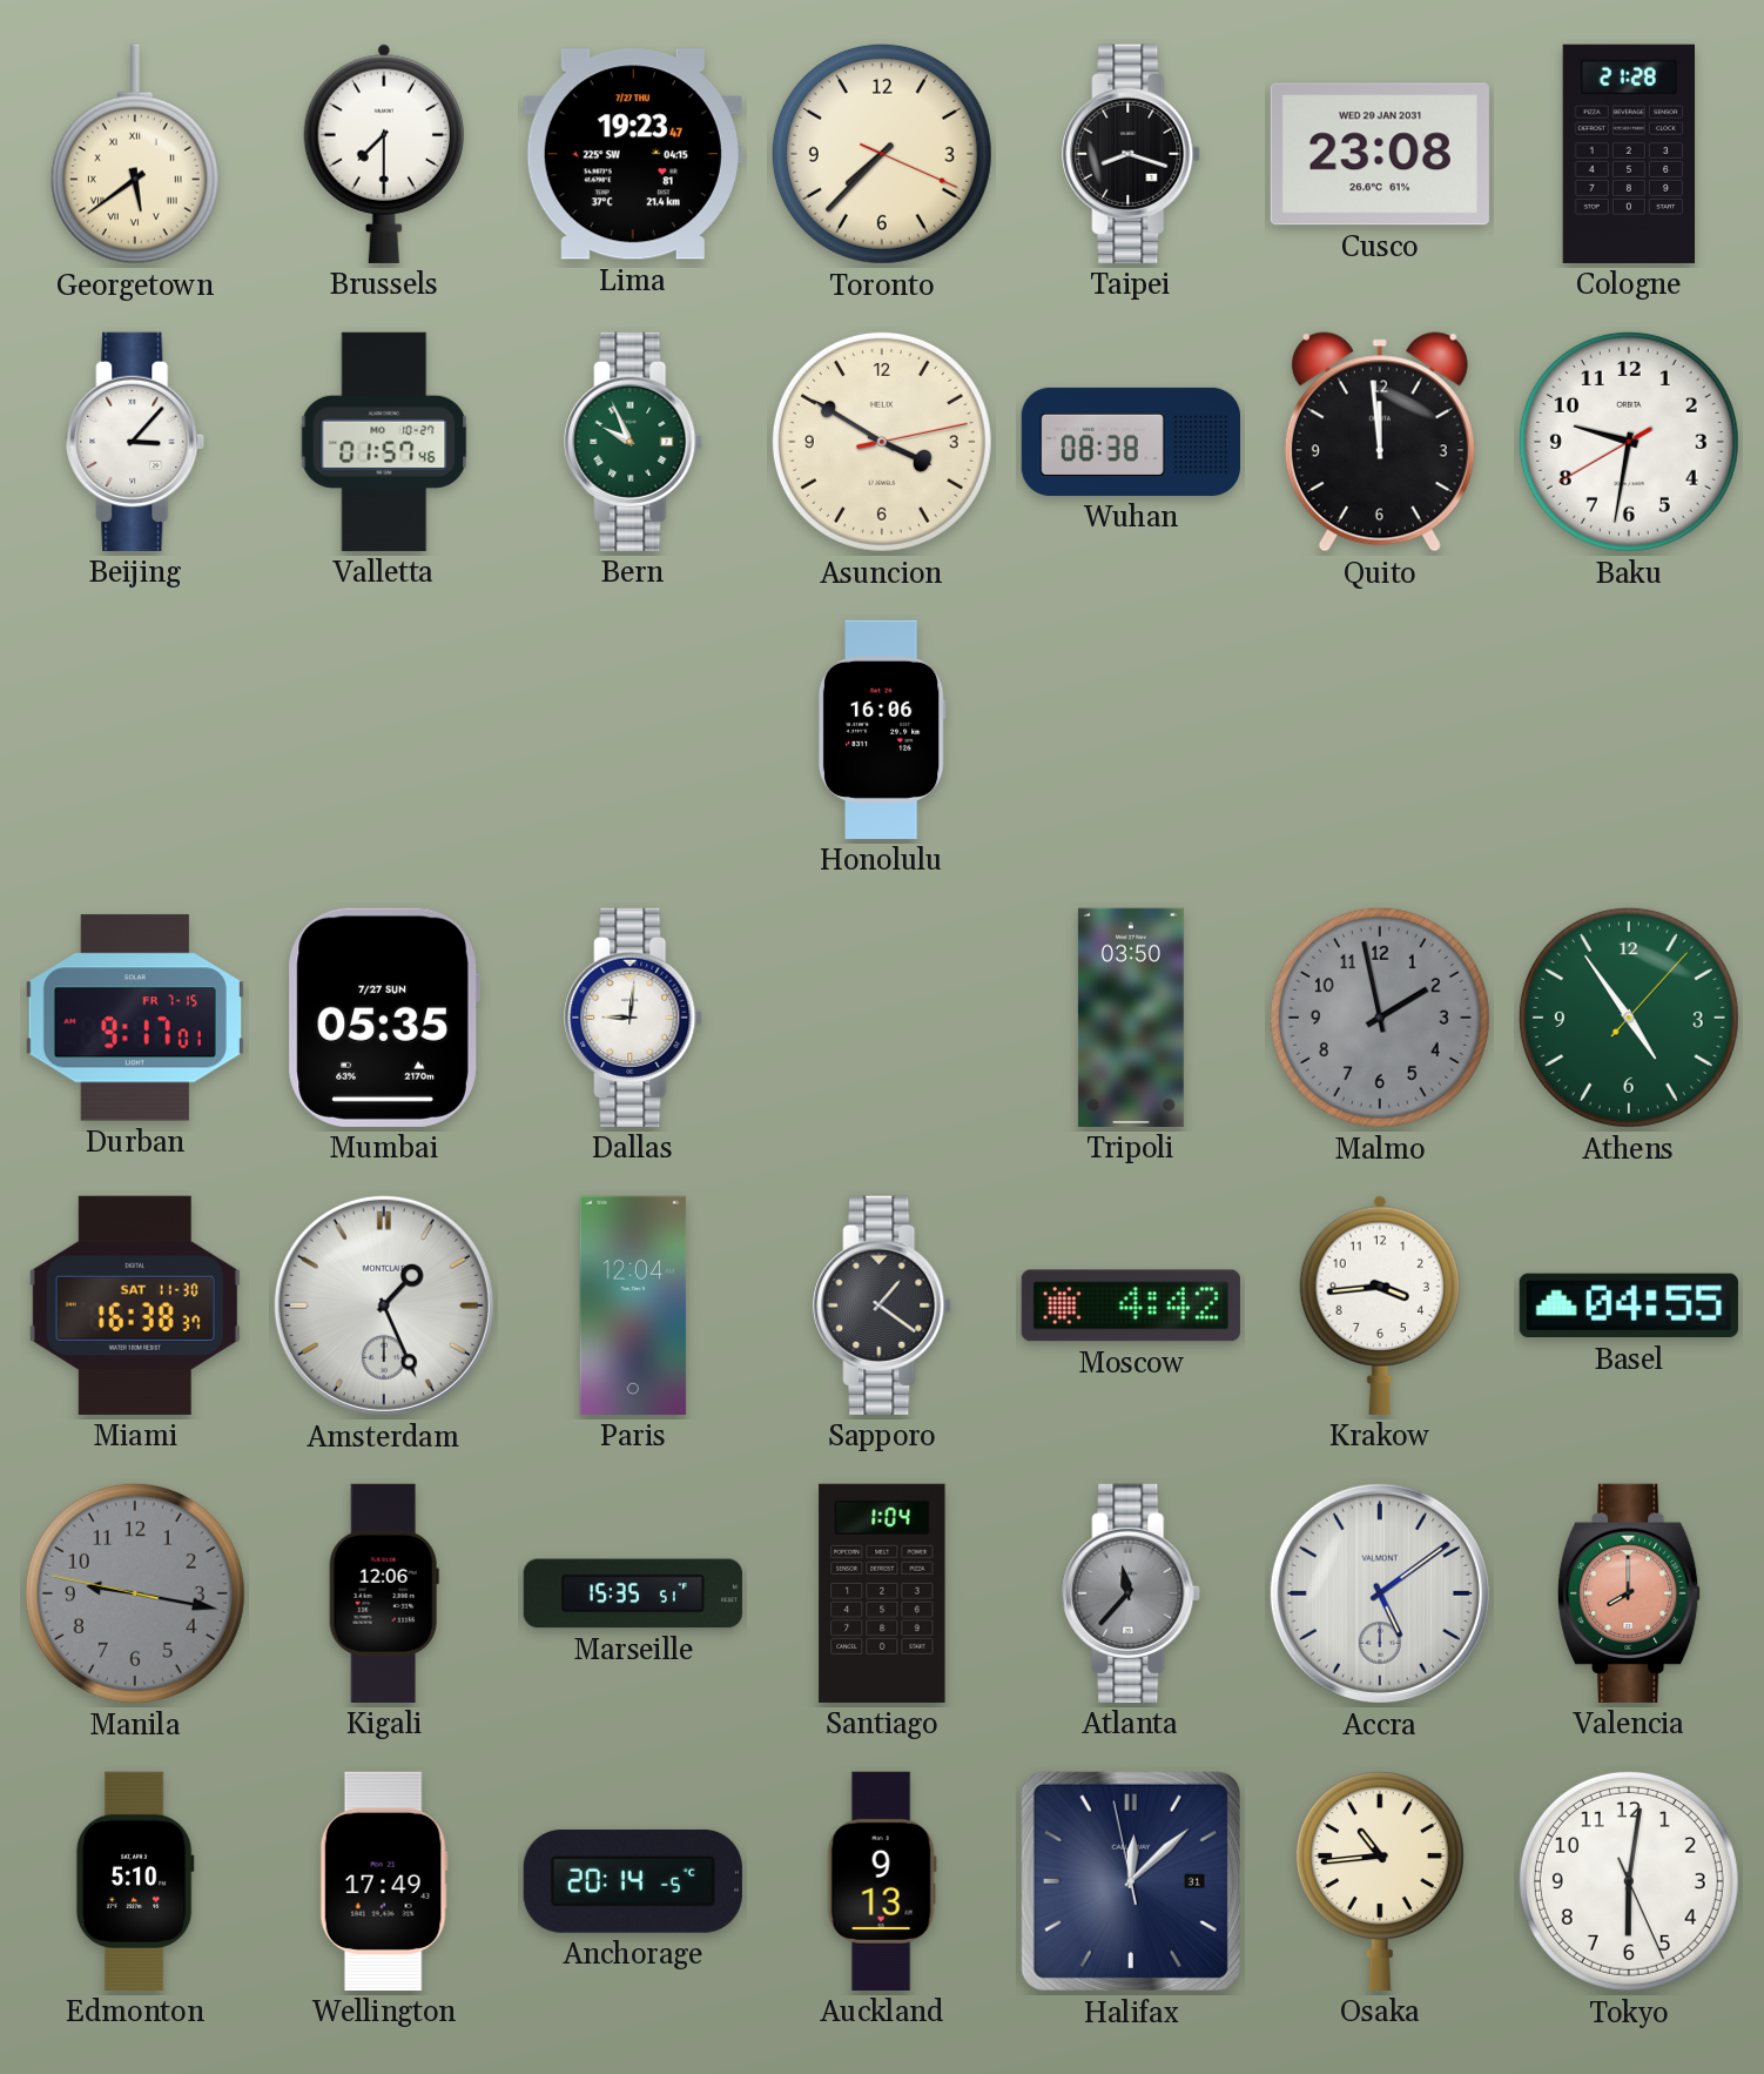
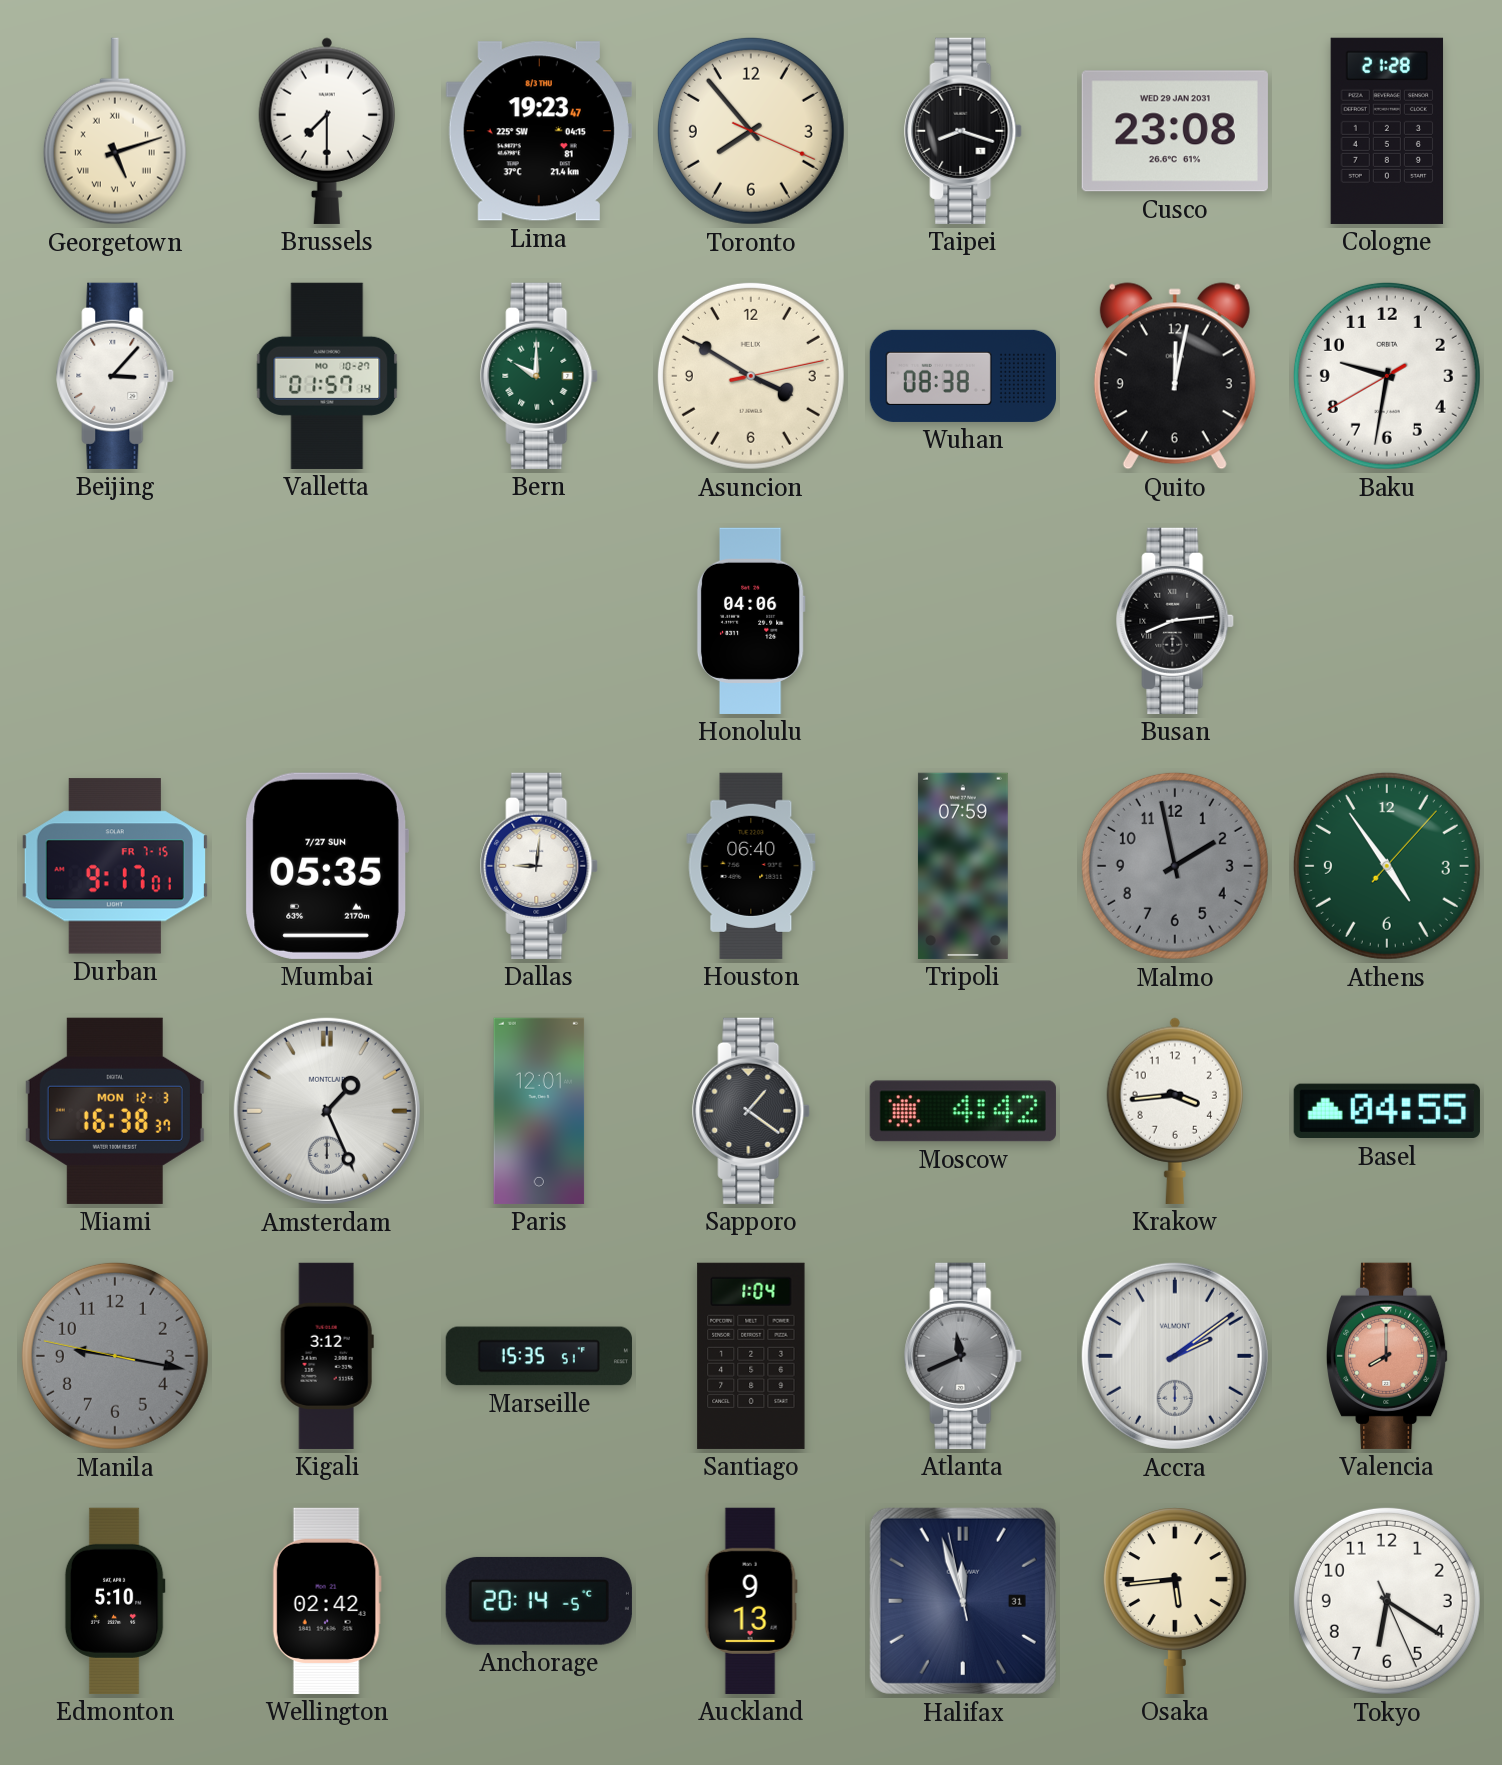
Georgetown: 5:39 -> 5:12 (115, 131)
Lima date: 7/27 THU -> 8/3 THU (539, 131)
Toronto: 7:37 -> 7:53 (751, 131)
Valletta: 01:57:46 -> 01:57:14 (327, 376)
Bern: 9:56 -> 10:00 (540, 376)
Quito: 11:59 -> 12:02 (1175, 376)
Honolulu: 16:06 -> 04:06 (751, 621)
Busan: none -> 8:14 (1176, 621)
Houston: none -> 06:40 (751, 866)
Tripoli: 03:50 -> 07:59 (963, 866)
Miami date: SAT 11-30 -> MON 12-3 (115, 1111)
Paris: 12:04 -> 12:01 (539, 1111)
Kigali: 12:06 -> 3:12 (327, 1356)
Atlanta: 11:37 -> 11:41 (964, 1356)
Accra: 5:09 -> 2:09 (1175, 1356)
Wellington: 17:49 -> 02:42 (327, 1601)
Halifax: 12:07 -> 11:56 (963, 1601)
Osaka: 10:44 -> 5:44 (1175, 1601)
Tokyo: 6:01 -> 6:20 (1387, 1601)
